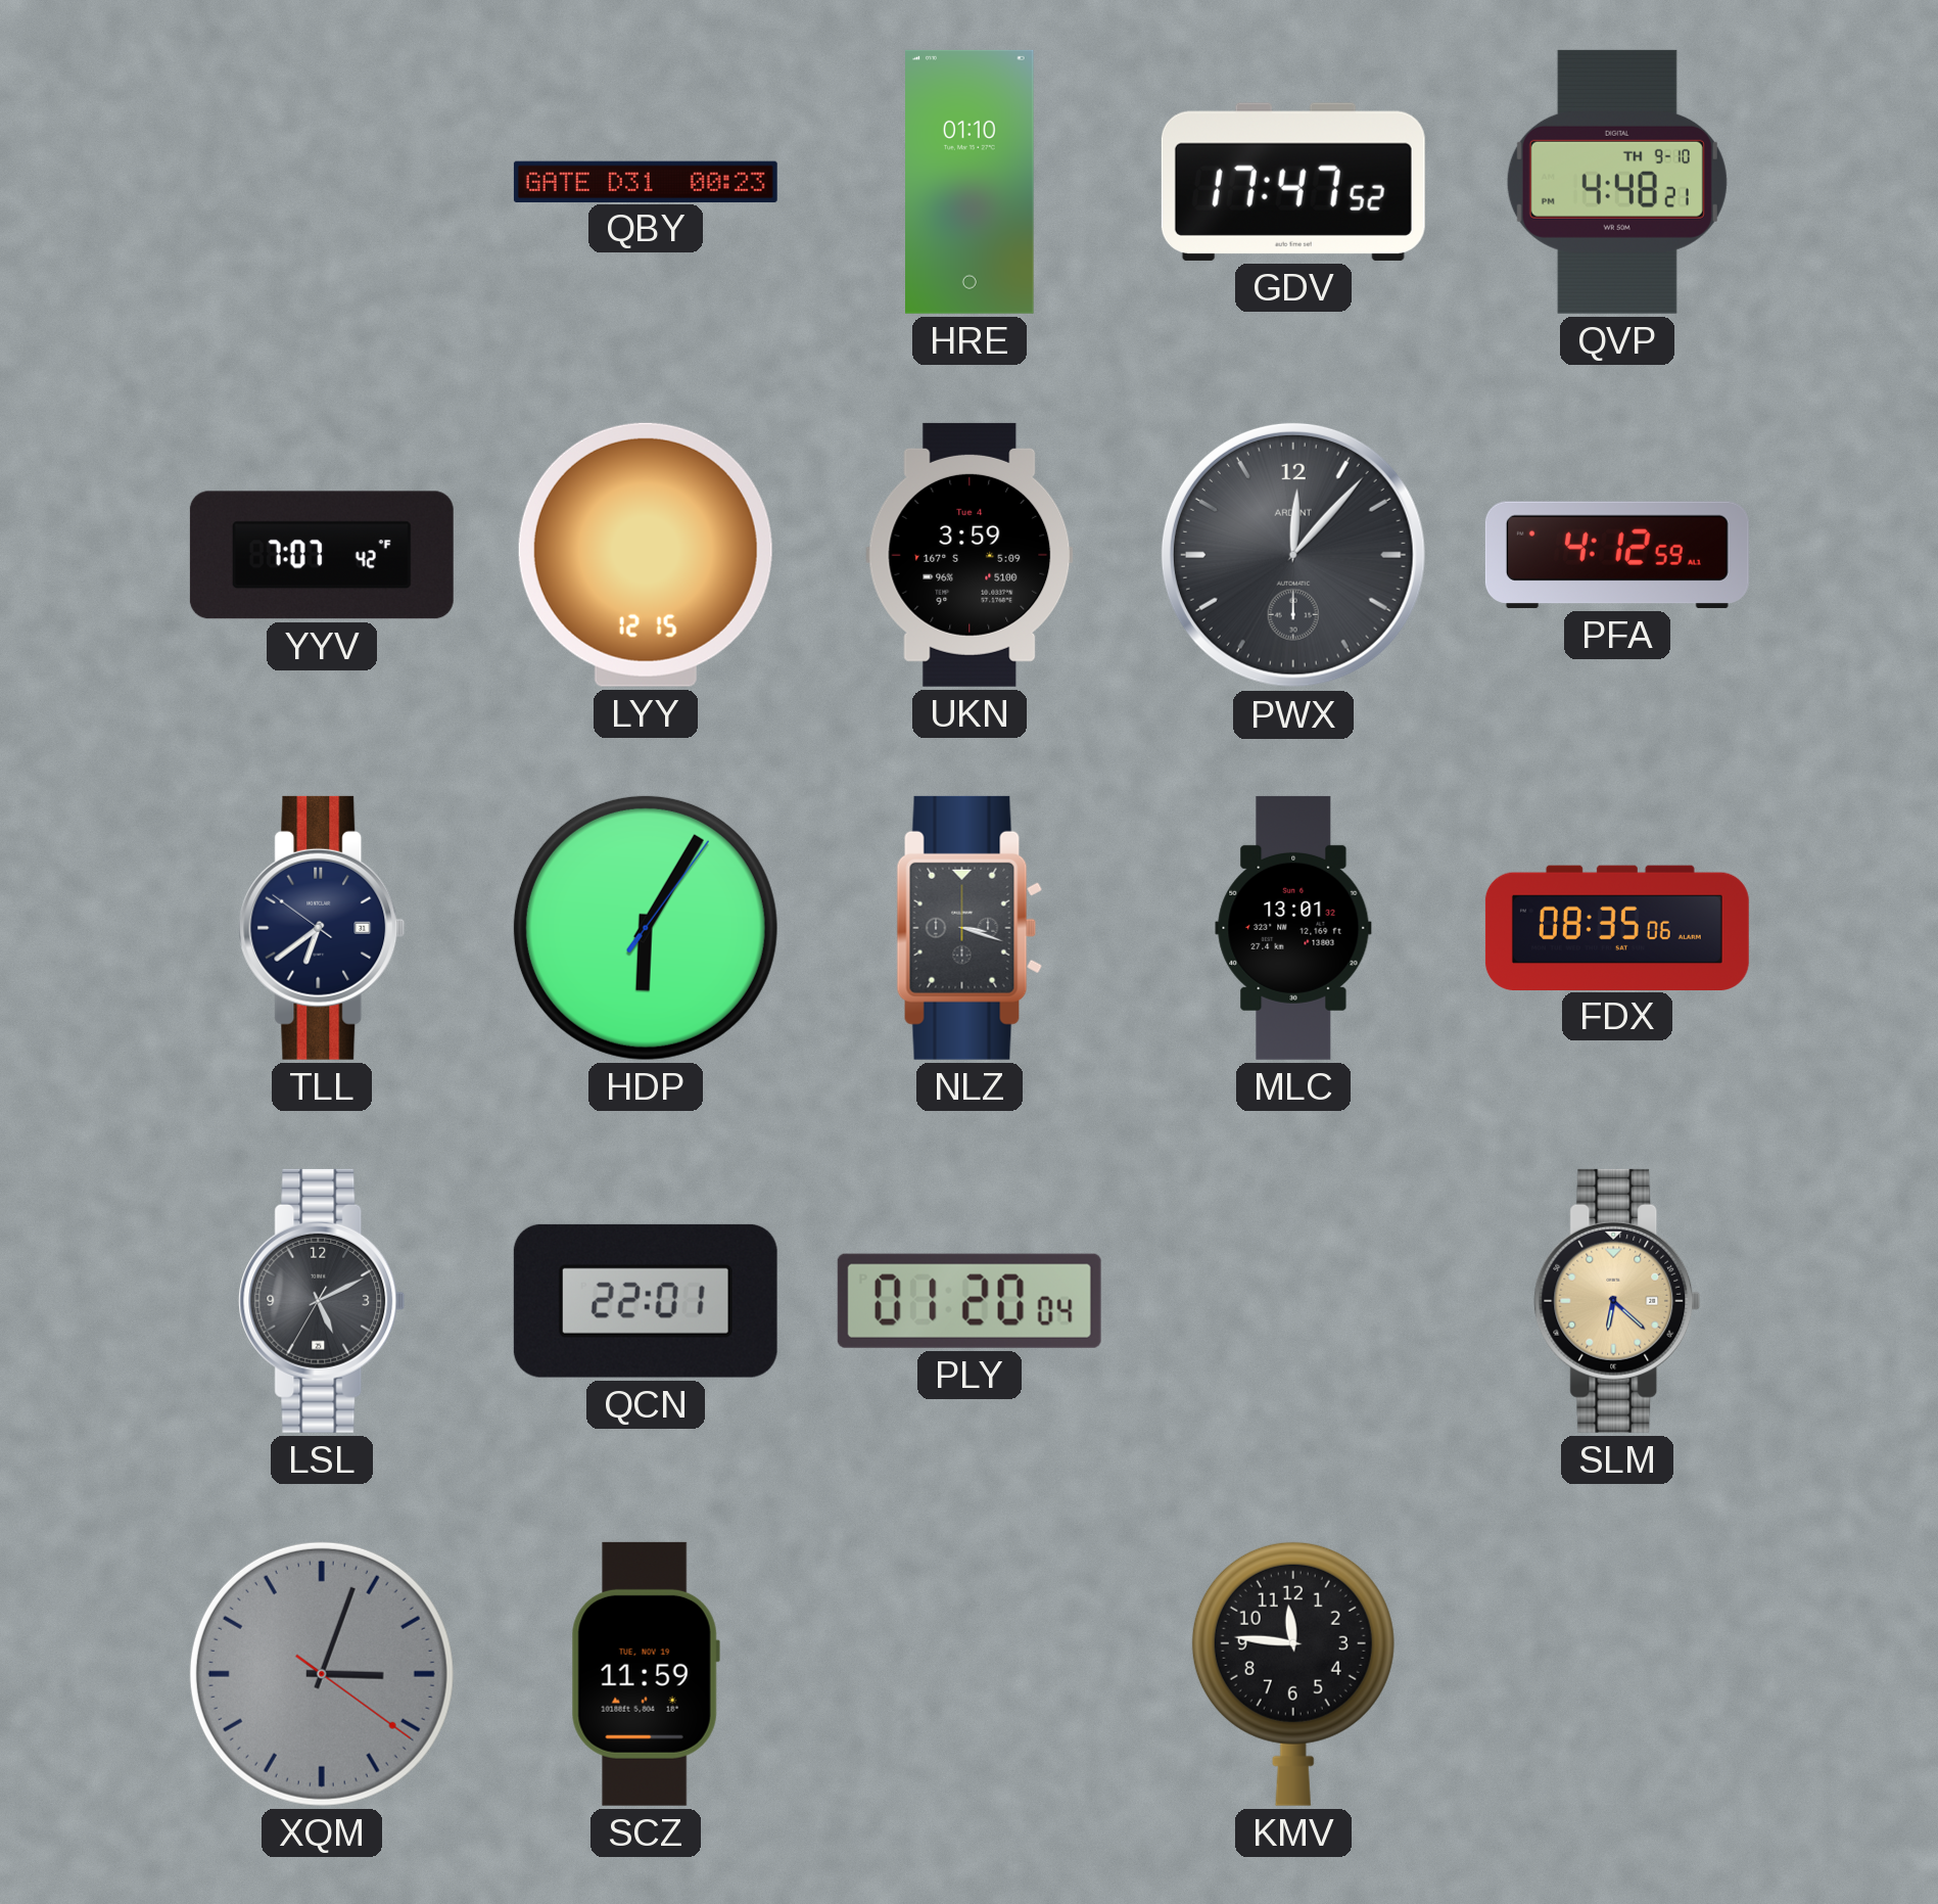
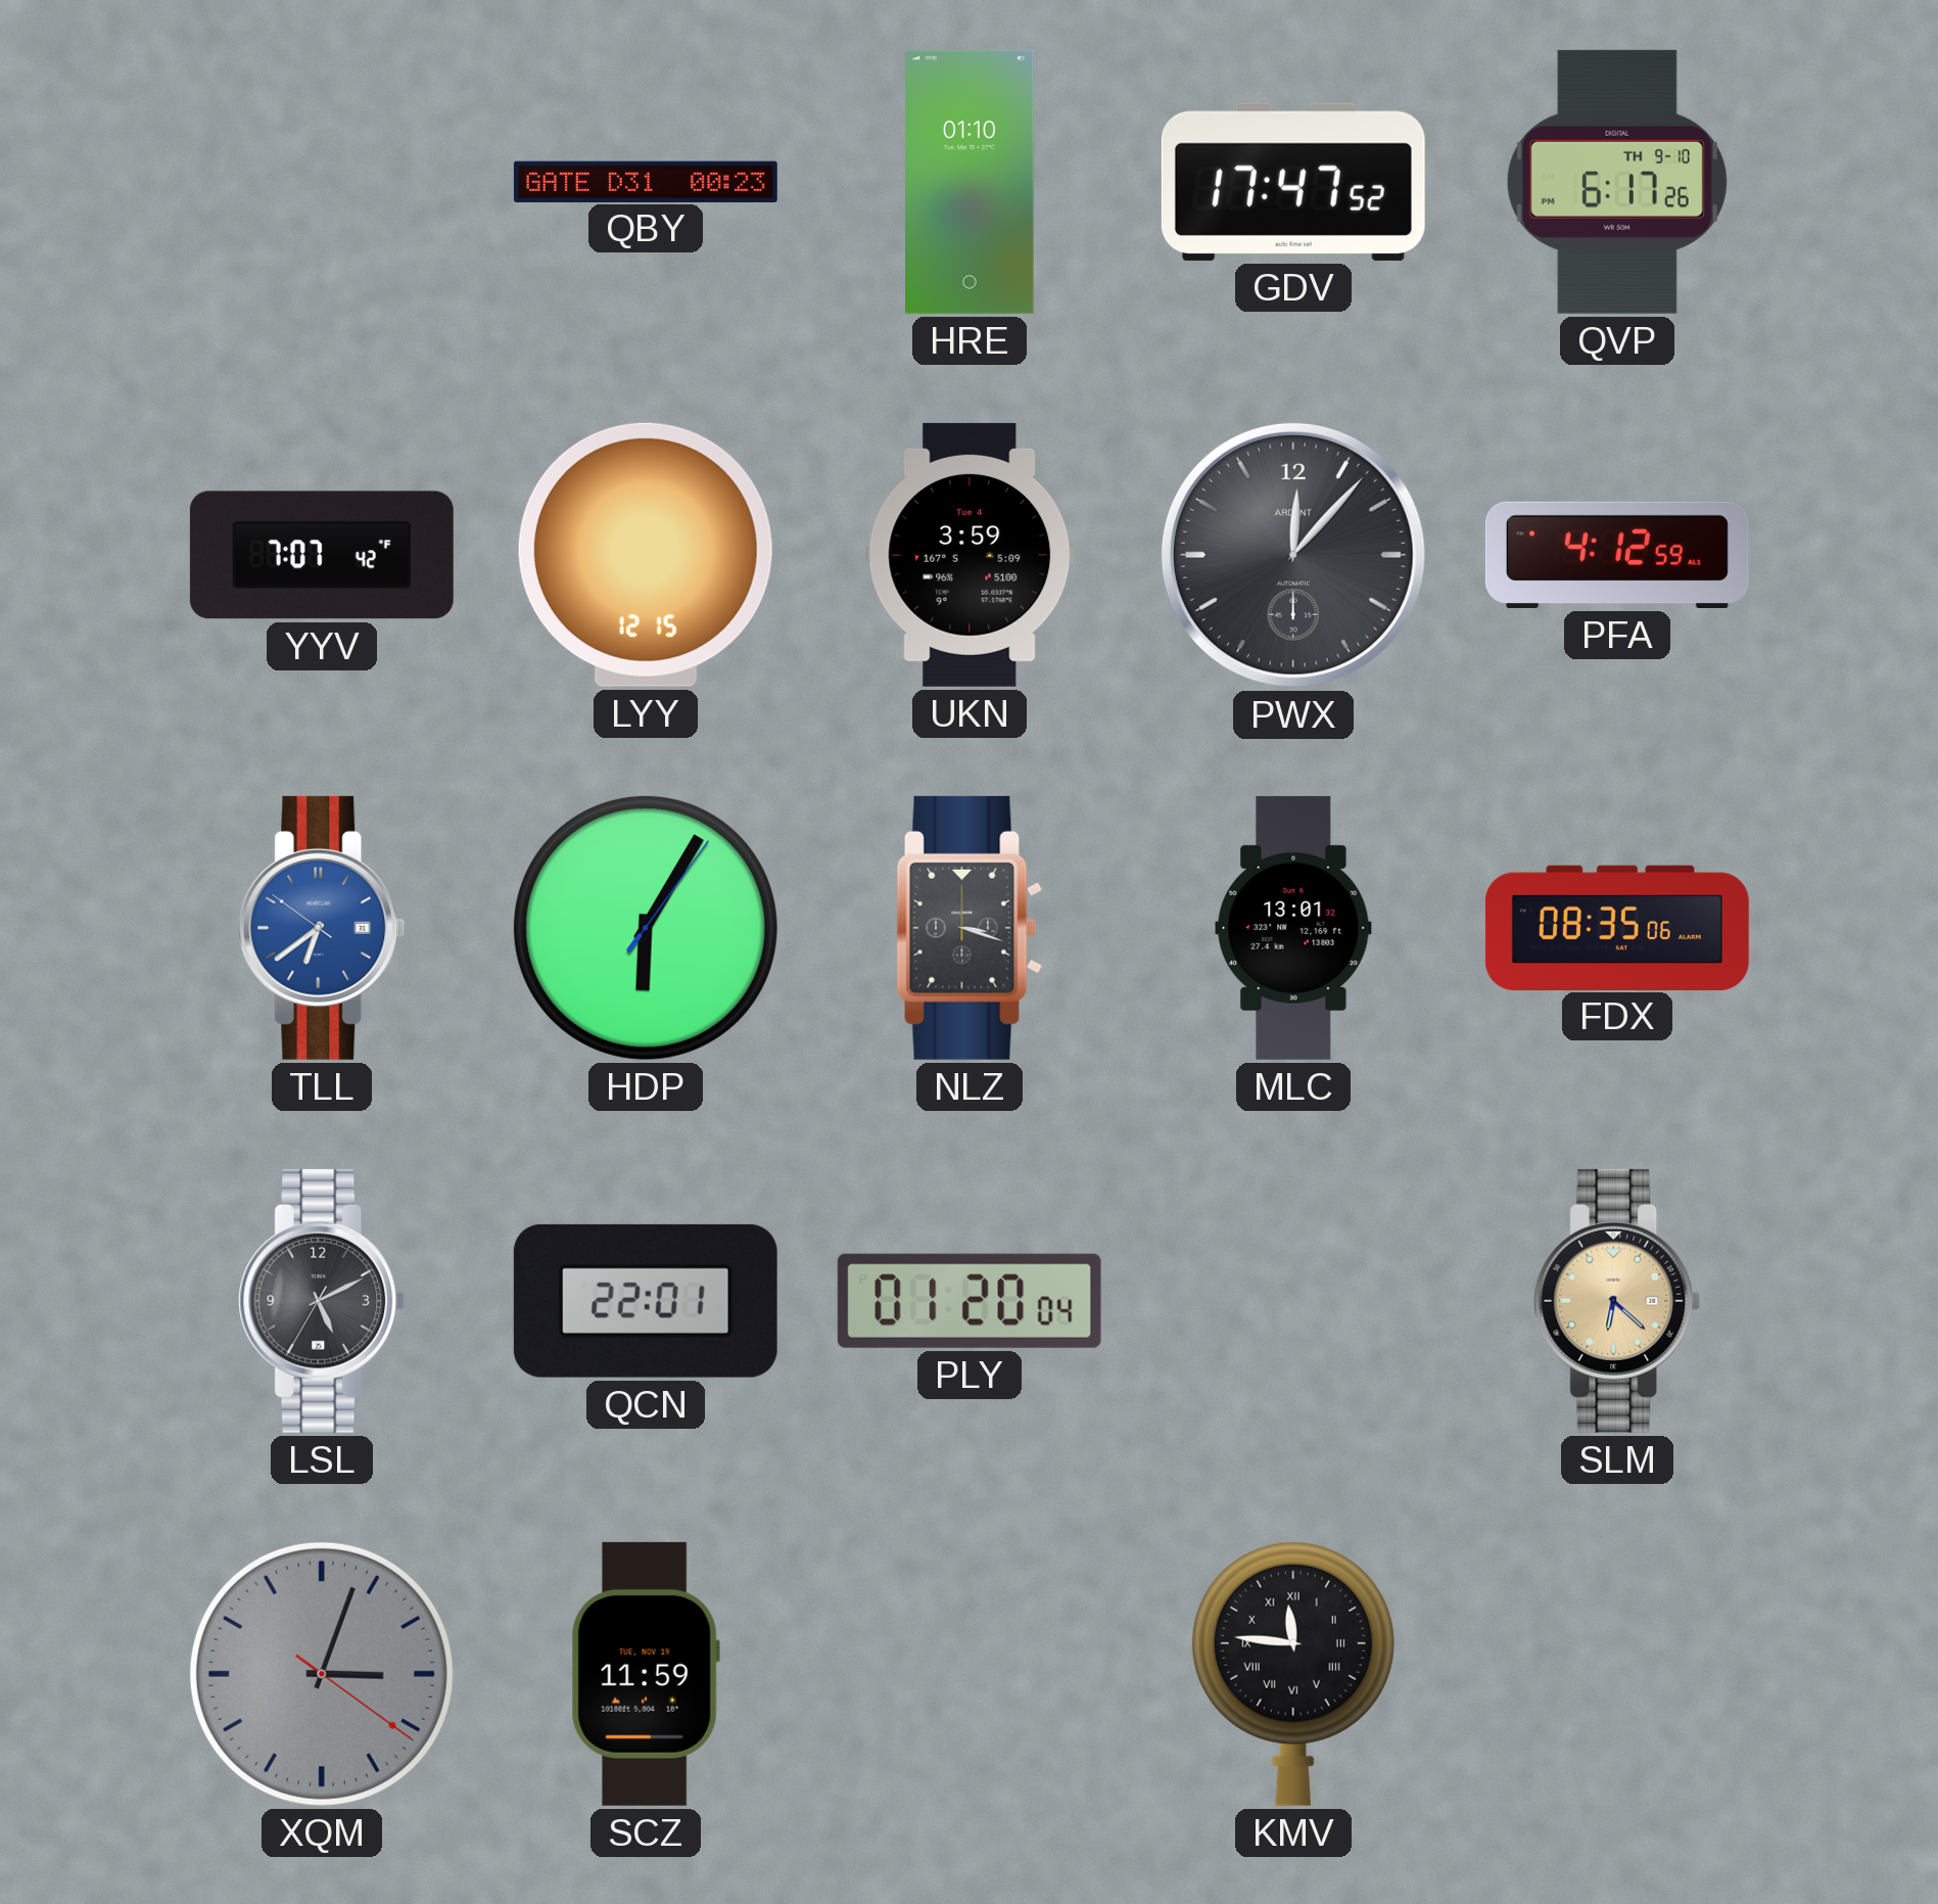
QVP: 4:48 -> 6:17 (1617, 182)
TLL dial: navy -> blue (322, 928)
KMV numerals: Arabic -> Roman (1293, 1674)
